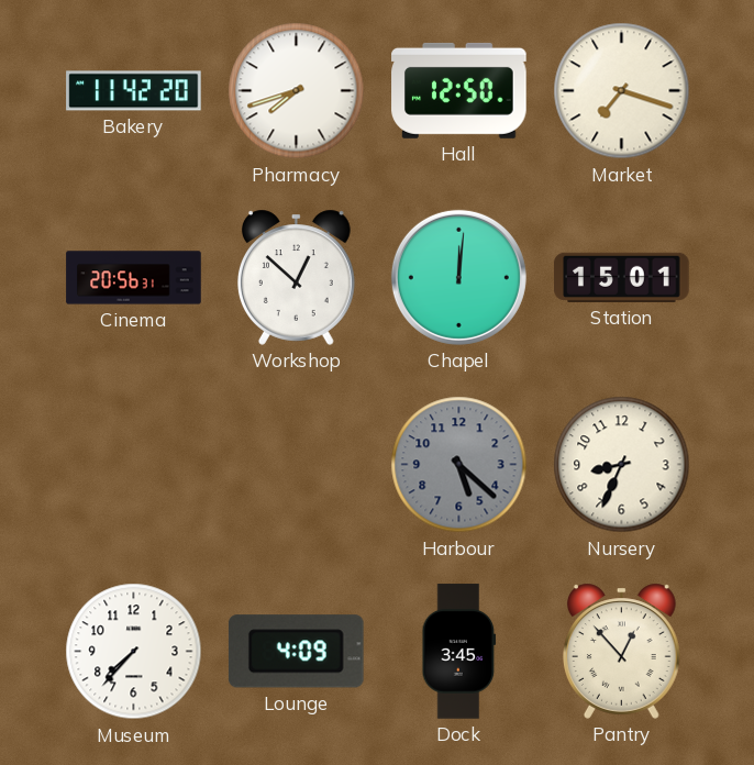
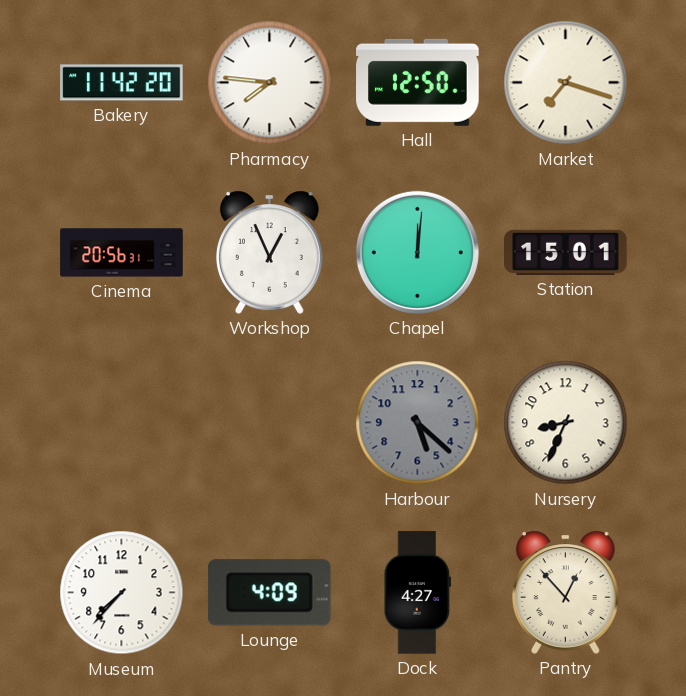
Pharmacy: 7:42 -> 7:46 (270, 83)
Workshop: 12:52 -> 12:56 (269, 252)
Dock: 3:45 -> 4:27 (418, 593)
